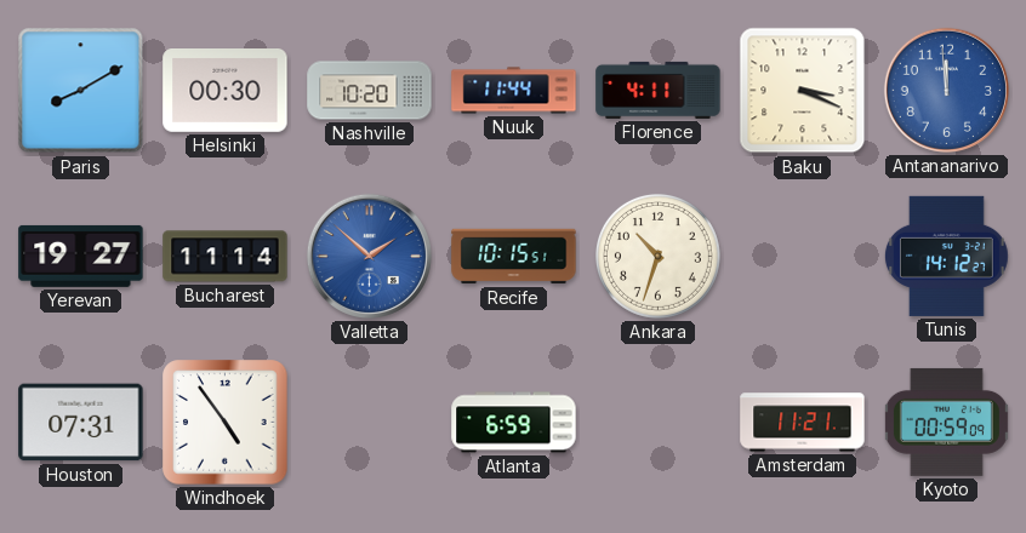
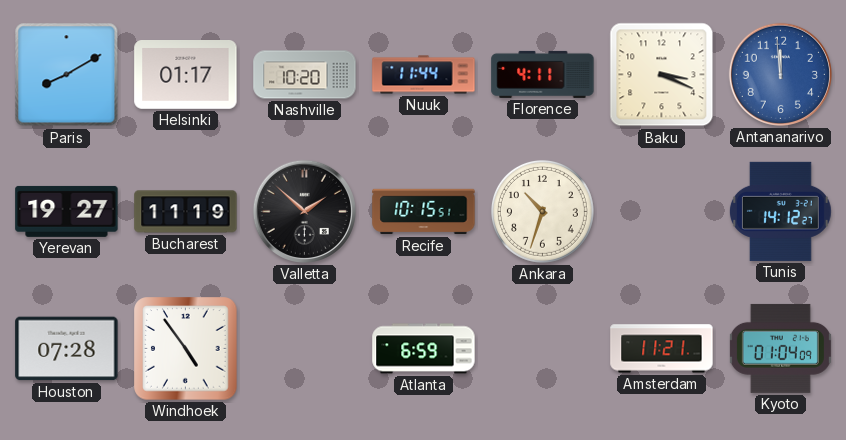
Helsinki: 00:30 -> 01:17 (186, 75)
Bucharest: 11:14 -> 11:19 (186, 212)
Valletta dial: blue -> black (304, 211)
Houston: 07:31 -> 07:28 (67, 349)
Kyoto: 00:59 -> 01:04 (780, 348)
